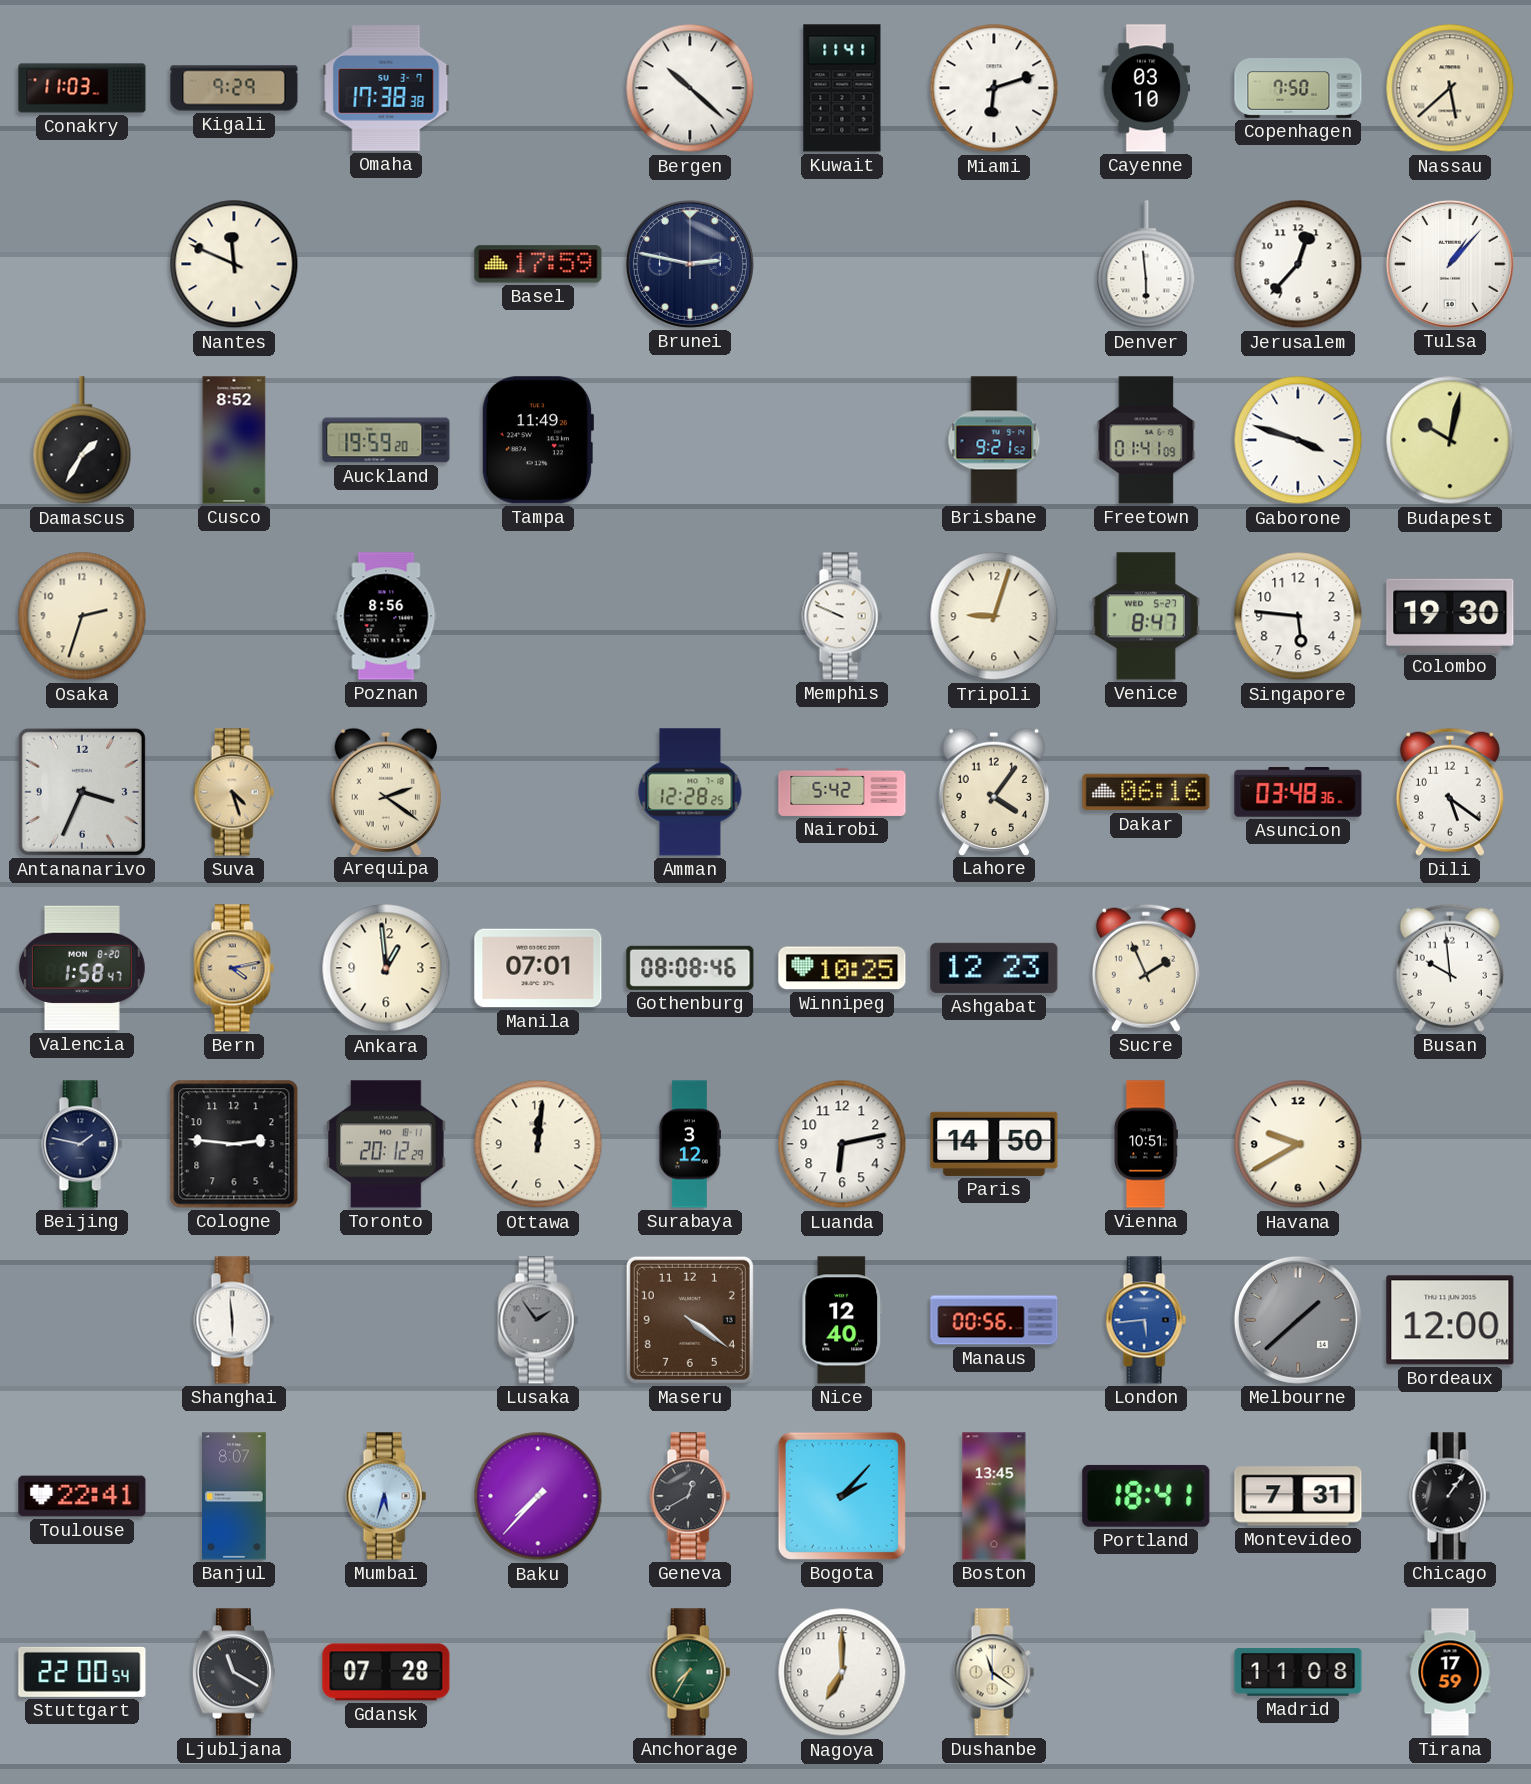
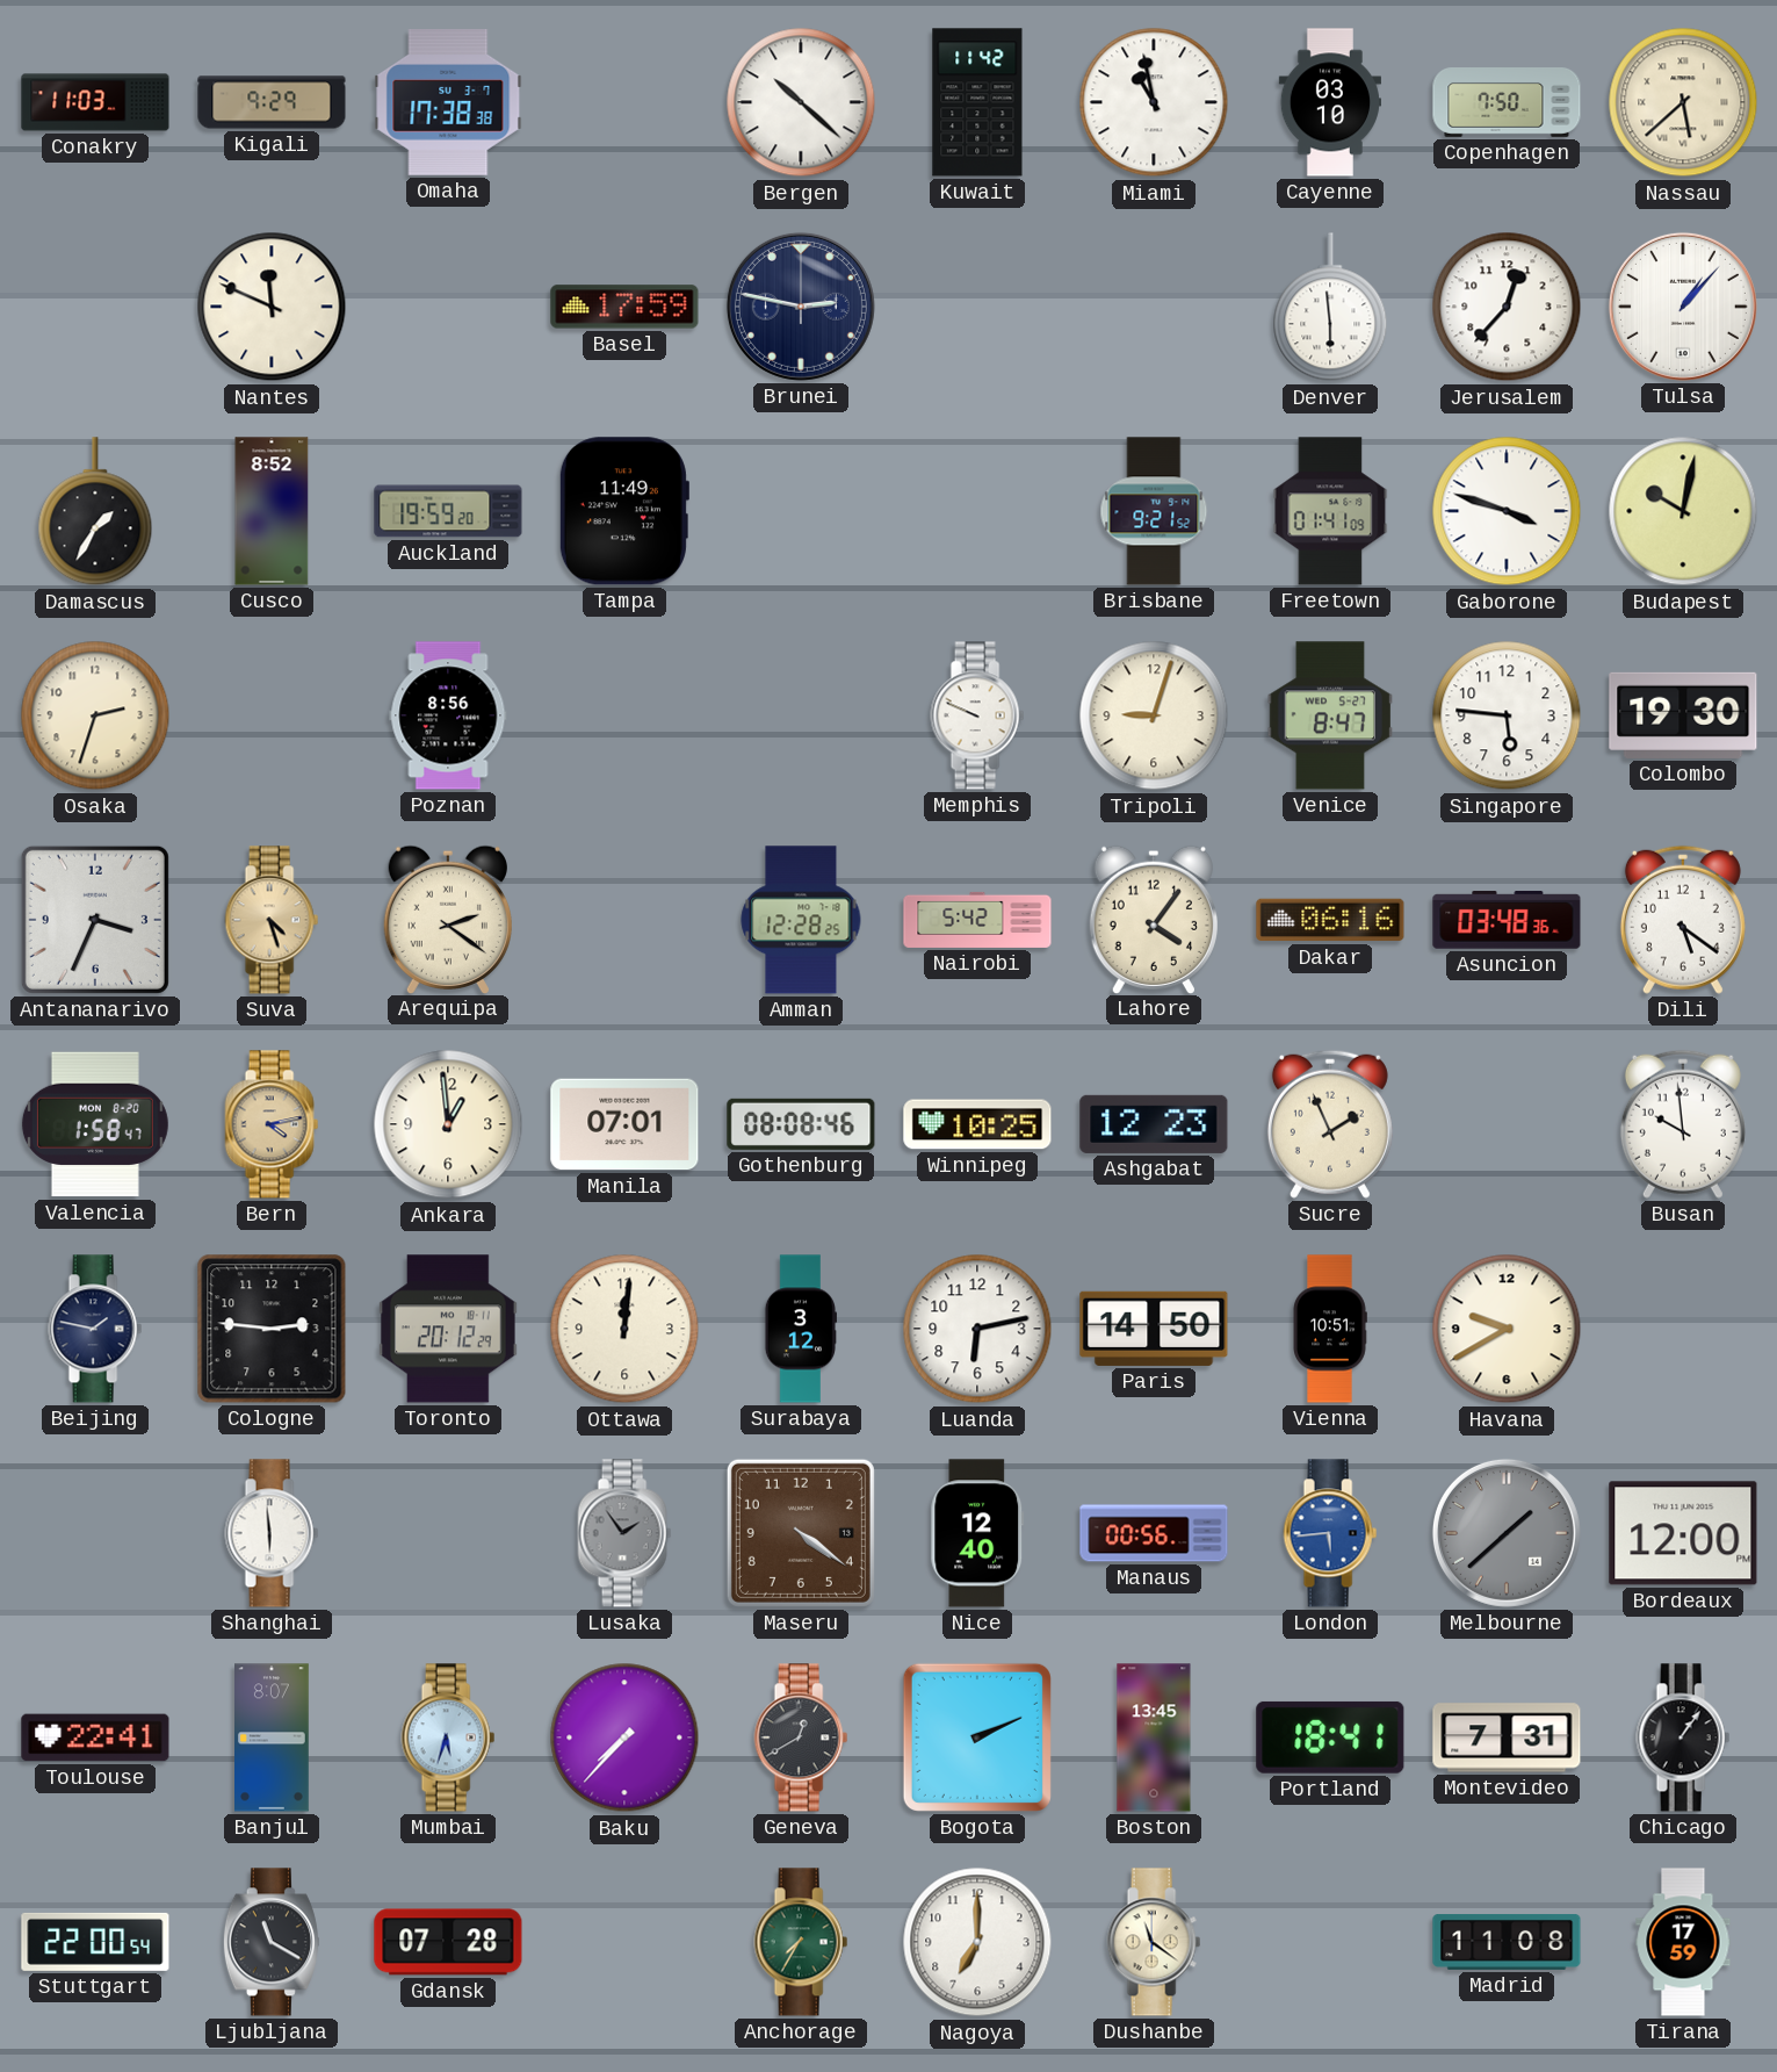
Kuwait: 11:41 -> 11:42 (977, 102)
Miami: 6:12 -> 10:58 (1154, 102)
Bogota: 2:07 -> 2:11 (977, 1738)
